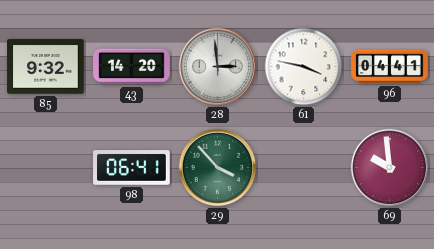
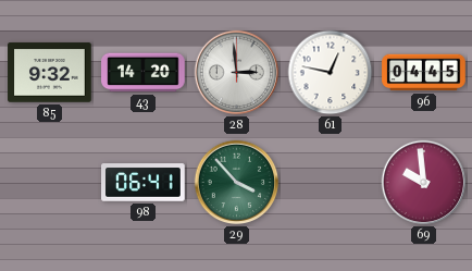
61: 3:47 -> 12:47 (331, 73)
96: 04:41 -> 04:45 (424, 73)
